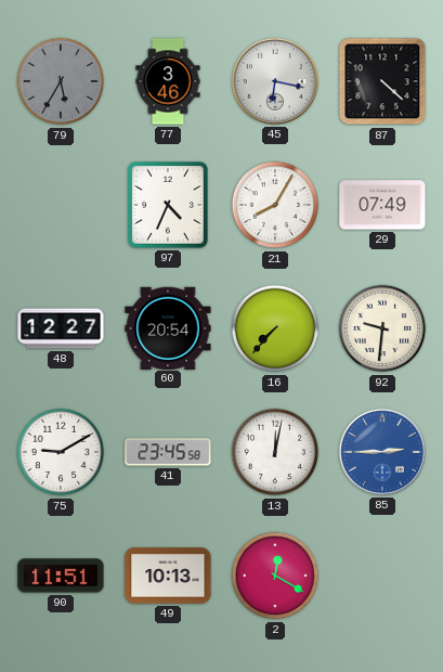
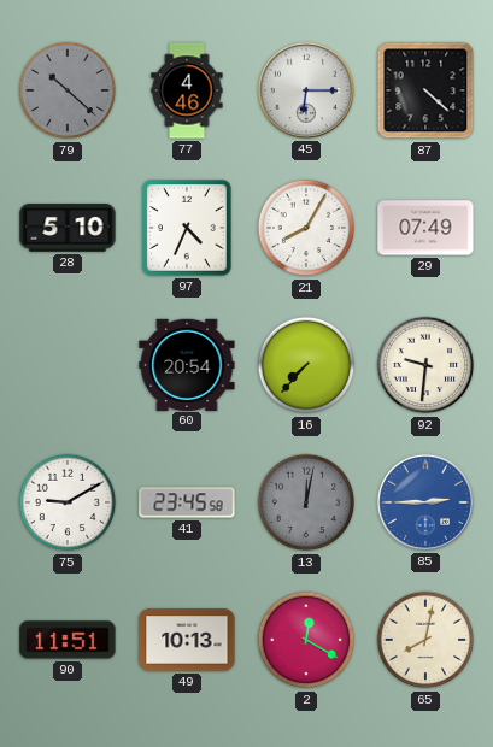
79: 5:35 -> 10:22 (68, 90)
77: 3:46 -> 4:46 (187, 90)
45: 6:17 -> 6:15 (306, 90)
28: none -> 5:10 (68, 228)
48: 12:27 -> none (61, 328)
13 dial: white -> grey (306, 502)
65: none -> 8:02 (425, 640)
